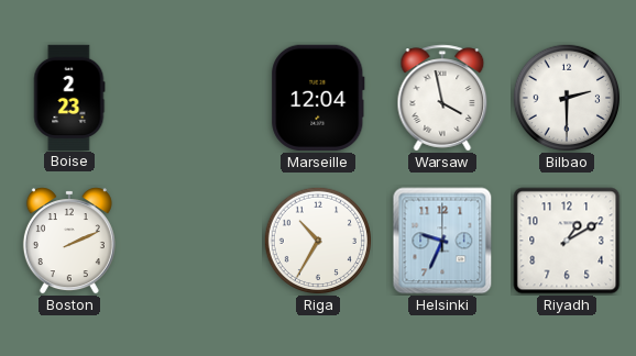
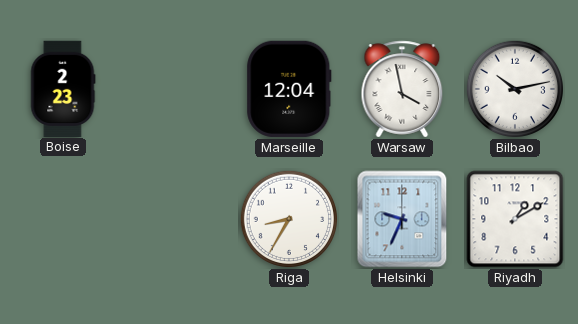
Bilbao: 2:30 -> 10:13 (514, 88)
Boston: 2:11 -> none (69, 241)
Riga: 10:35 -> 8:35 (288, 218)
